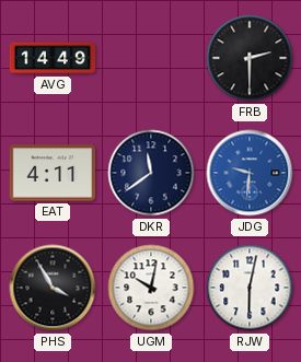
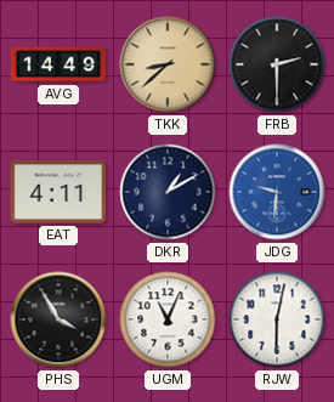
TKK: none -> 8:38 (168, 64)
DKR: 11:39 -> 1:10 (168, 192)
UGM: 10:02 -> 11:04 (168, 319)
